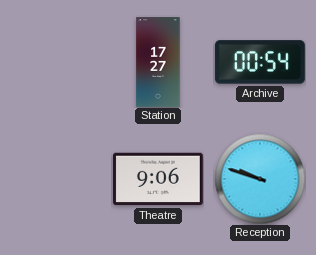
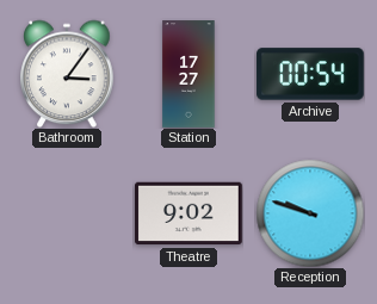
Bathroom: none -> 3:06 (67, 74)
Theatre: 9:06 -> 9:02 (188, 213)
